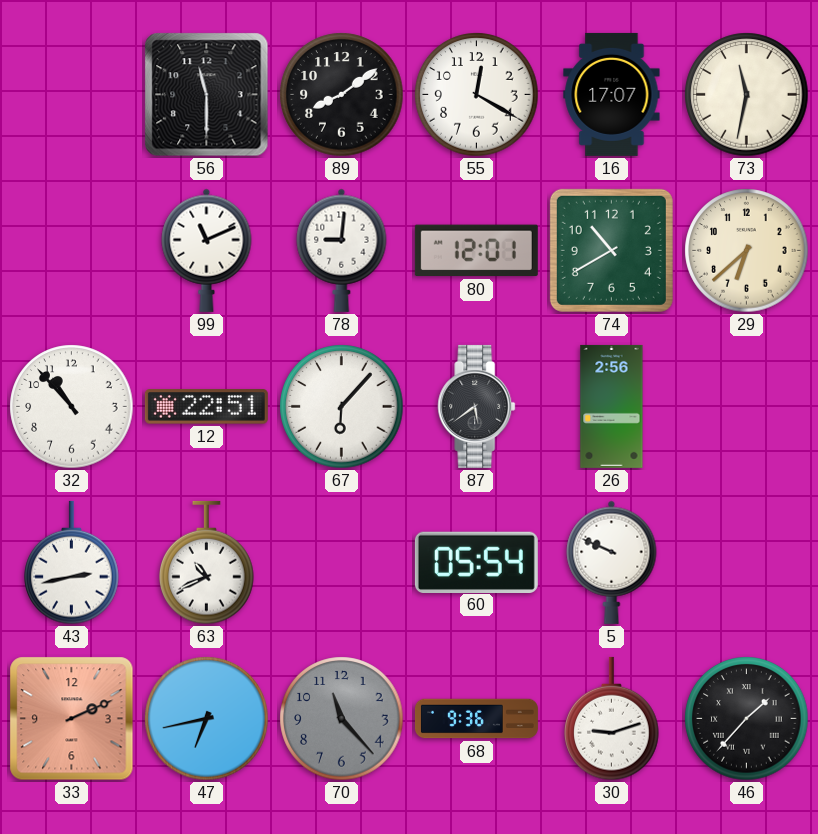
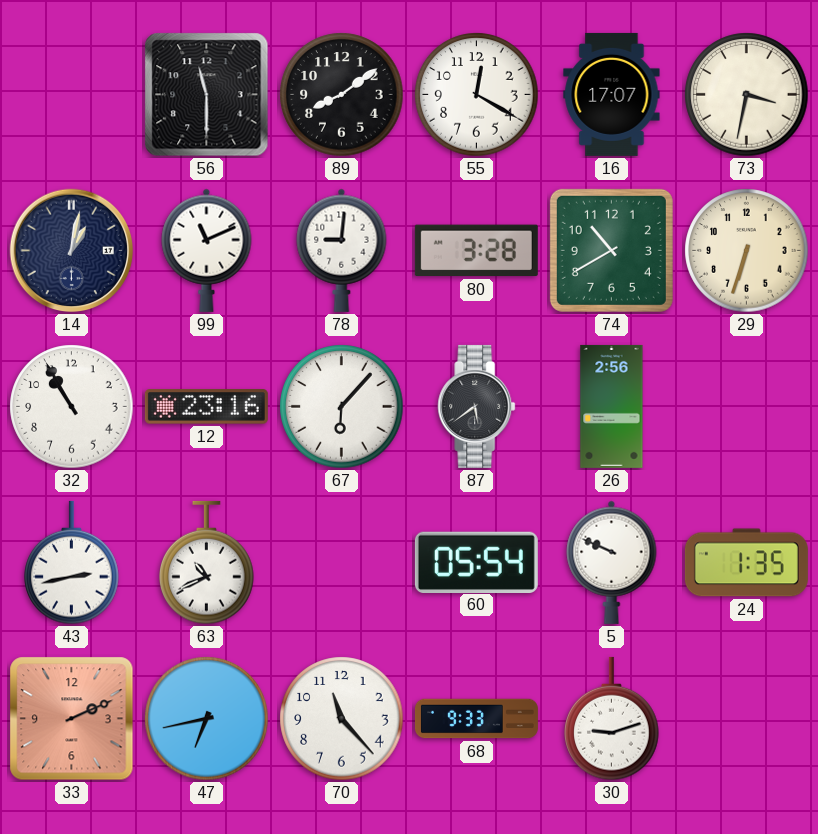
73: 11:32 -> 3:32 (747, 95)
14: none -> 1:02 (72, 251)
80: 12:01 -> 3:28 (476, 251)
29: 6:38 -> 6:33 (747, 251)
32: 10:53 -> 10:55 (72, 407)
12: 22:51 -> 23:16 (206, 407)
24: none -> 1:35 (746, 563)
70 dial: grey -> white (342, 719)
68: 9:36 -> 9:33 (476, 719)
46: 1:37 -> none (747, 719)
